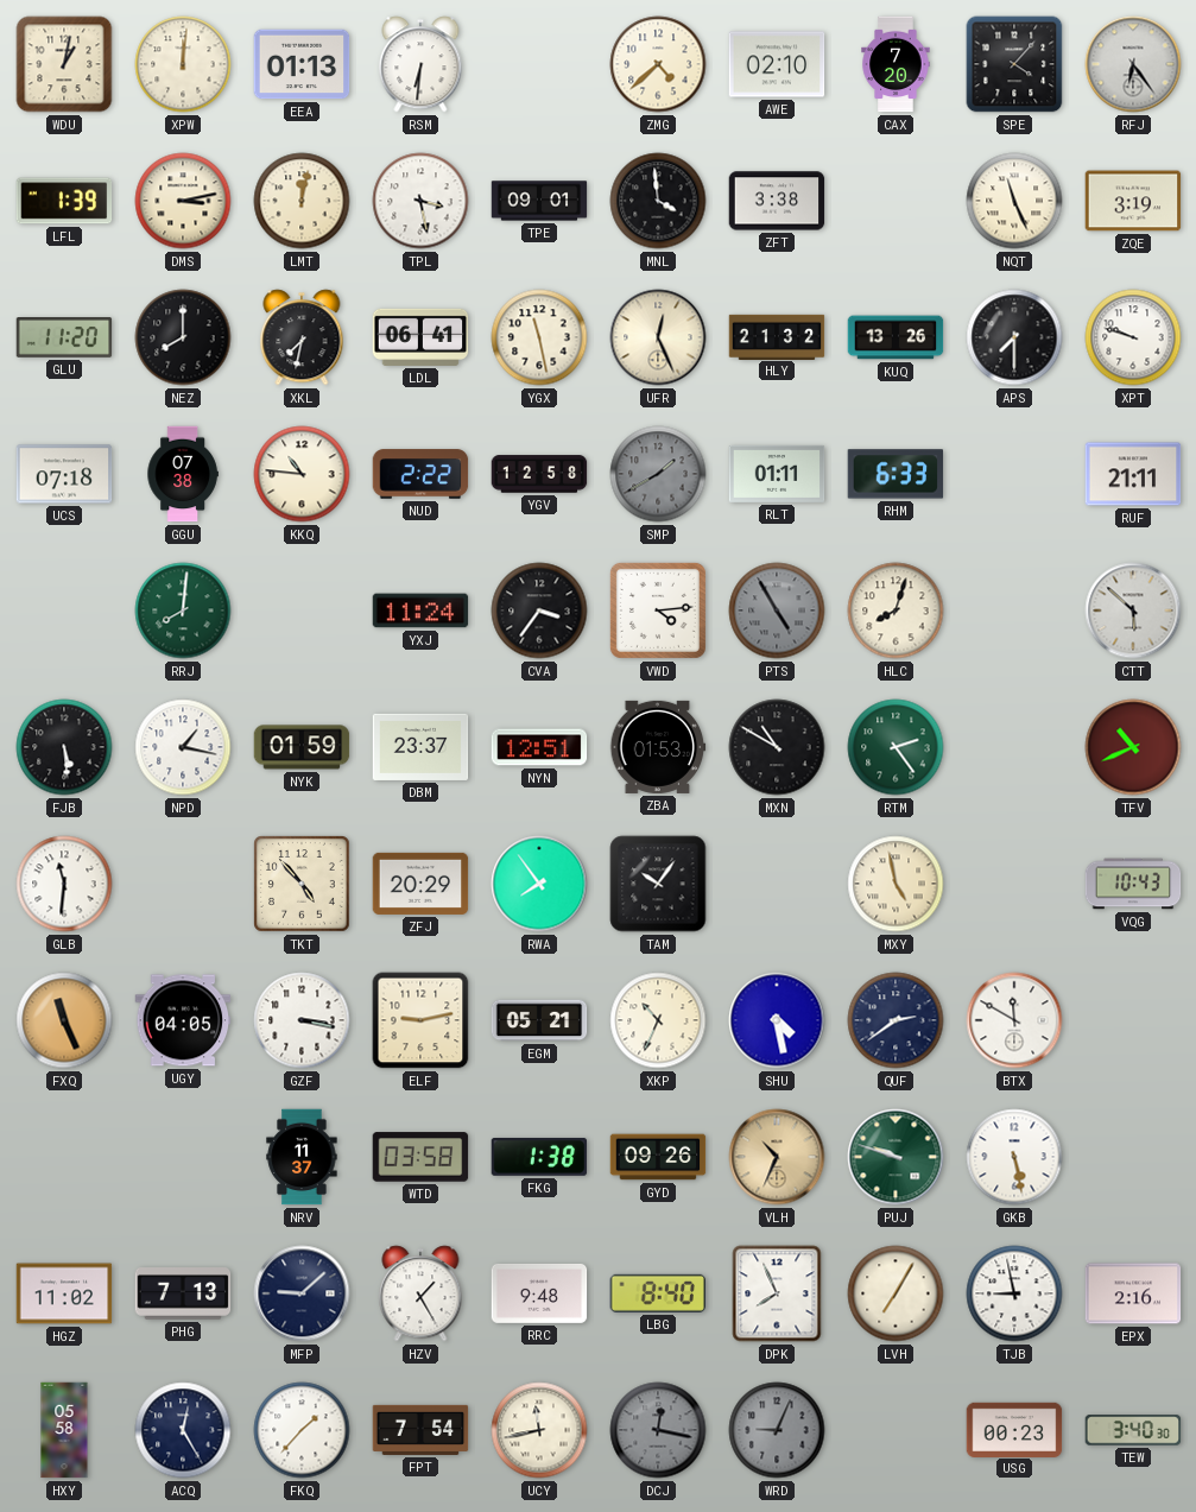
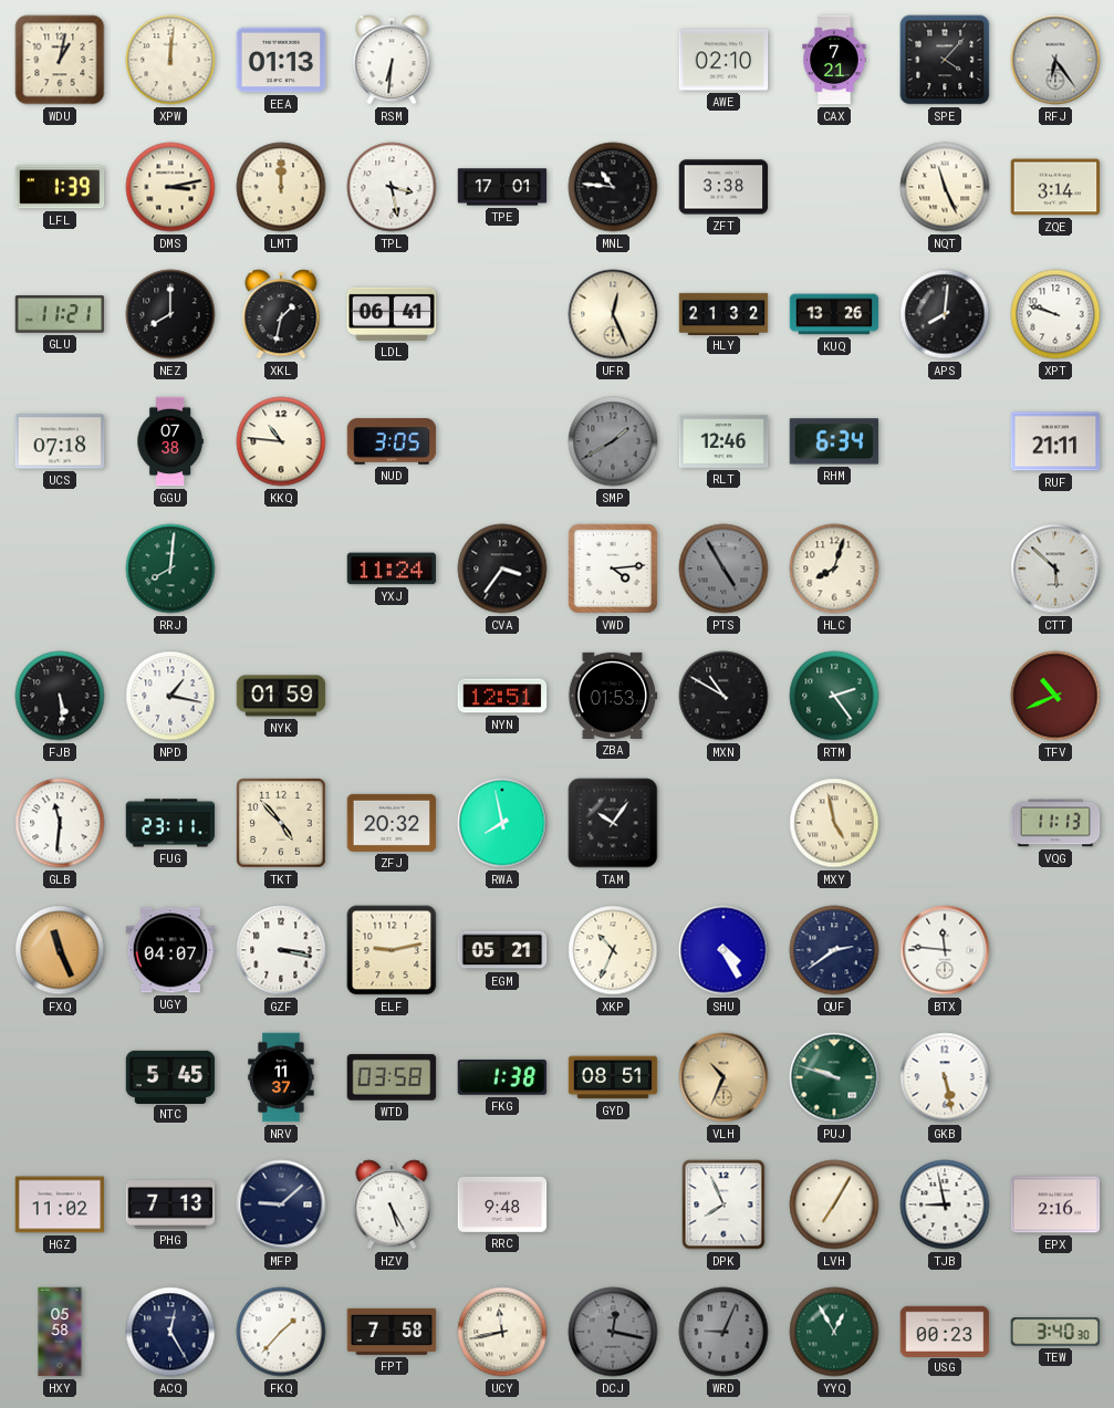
ZMG: 4:38 -> none (658, 64)
CAX: 7:20 -> 7:21 (834, 60)
LMT: 12:02 -> 12:00 (281, 187)
TPE: 09:01 -> 17:01 (502, 187)
MNL: 3:59 -> 10:46 (613, 187)
ZQE: 3:19 -> 3:14 (1055, 187)
GLU: 11:20 -> 11:21 (60, 314)
XKL: 7:32 -> 1:32 (281, 314)
YGX: 11:28 -> none (539, 337)
APS: 7:30 -> 8:01 (945, 314)
NUD: 2:22 -> 3:05 (392, 441)
YGV: 12:58 -> none (539, 474)
RLT: 01:11 -> 12:46 (723, 441)
RHM: 6:33 -> 6:34 (834, 441)
DBM: 23:37 -> none (420, 747)
FUG: none -> 23:11 (170, 823)
ZFJ: 20:29 -> 20:32 (392, 823)
RWA: 7:54 -> 7:58 (502, 823)
VQG: 10:43 -> 11:13 (1055, 823)
UGY: 04:05 -> 04:07 (170, 950)
SHU: 4:28 -> 4:25 (723, 950)
BTX: 11:50 -> 11:46 (945, 950)
NTC: none -> 5:45 (170, 1076)
GYD: 09:26 -> 08:51 (613, 1077)
HZV: 1:25 -> 5:25 (392, 1204)
LBG: 8:40 -> none (658, 1293)
FPT: 7:54 -> 7:58 (392, 1332)
YYQ: none -> 12:55 (834, 1332)
